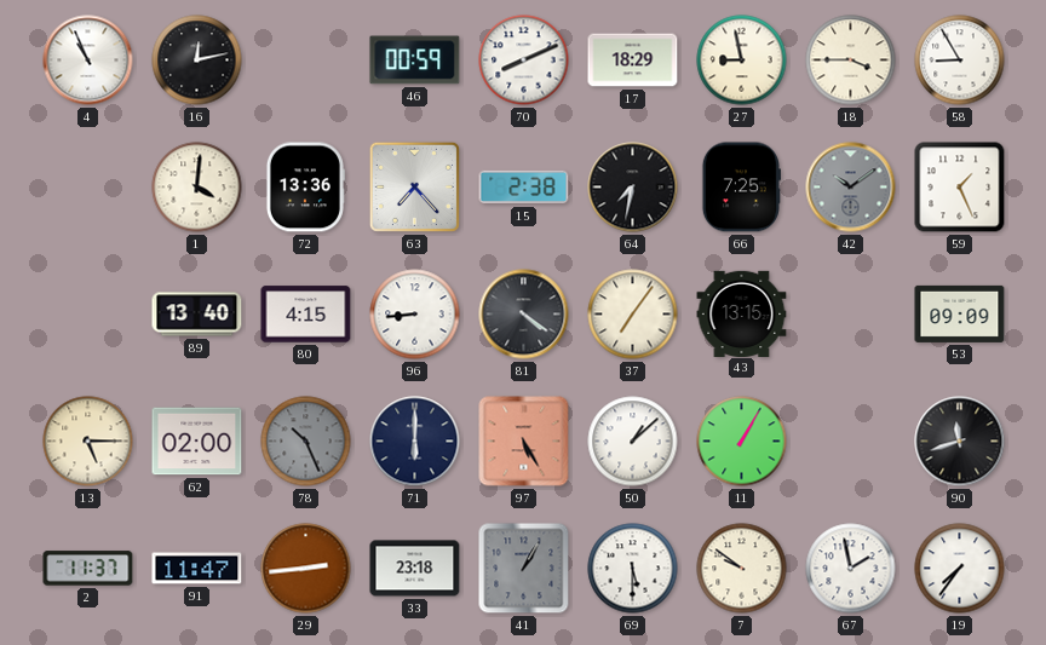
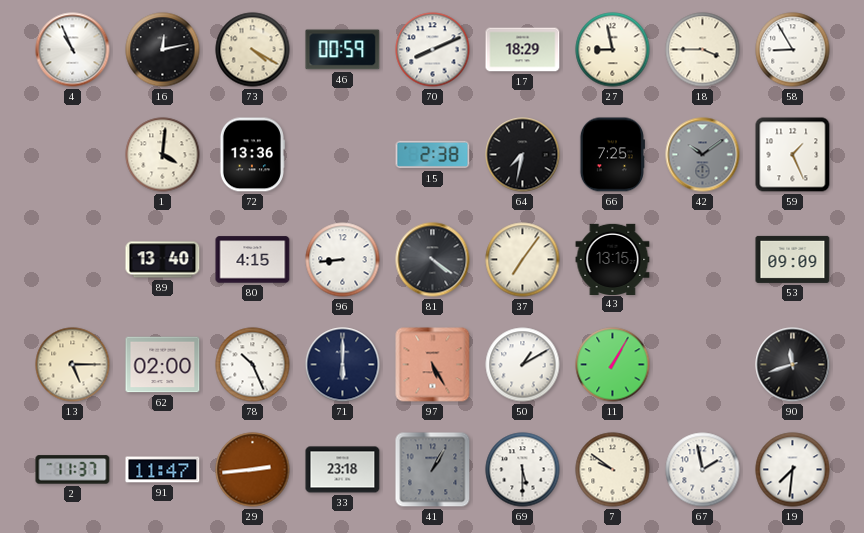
73: none -> 4:20 (253, 50)
63: 7:23 -> none (414, 186)
78 dial: grey -> white (253, 365)
50: 1:08 -> 1:10 (523, 365)
19: 7:36 -> 7:31 (793, 470)
